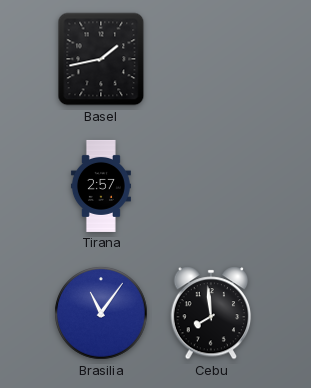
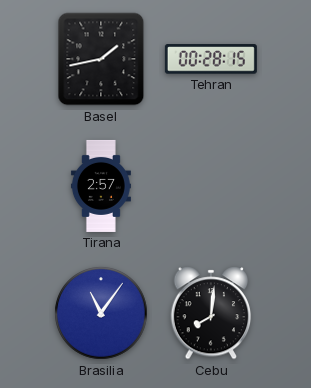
Tehran: none -> 00:28 (211, 59)
Cebu: 7:59 -> 8:01 (211, 313)
